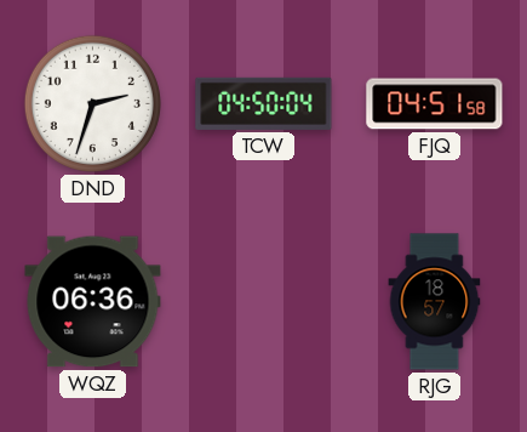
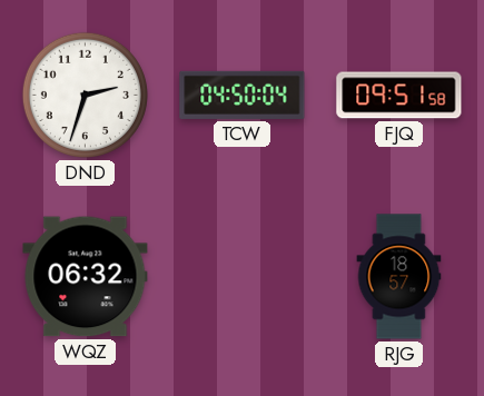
FJQ: 04:51 -> 09:51 (399, 96)
WQZ: 06:36 -> 06:32 (86, 277)
